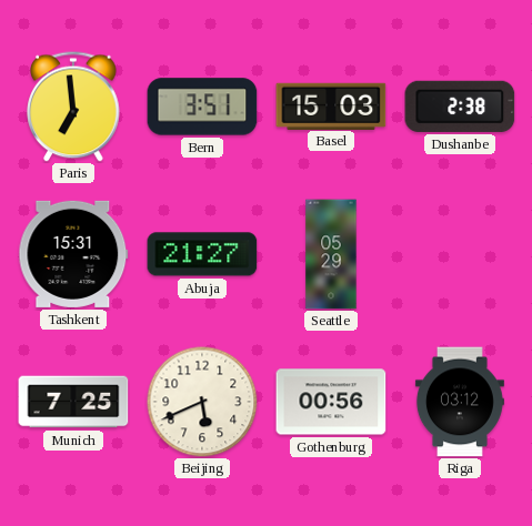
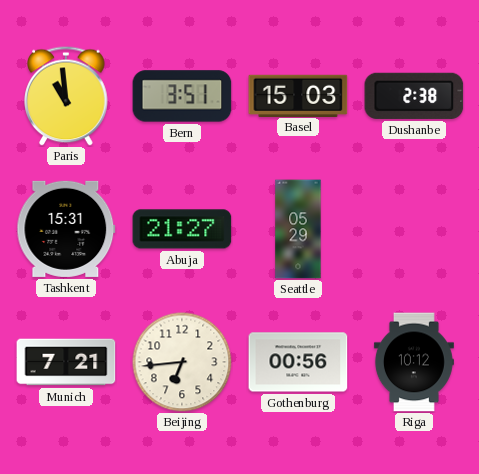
Paris: 6:59 -> 10:59 (66, 96)
Munich: 7:25 -> 7:21 (66, 362)
Beijing: 5:41 -> 6:44 (182, 362)
Riga: 03:12 -> 10:12 (414, 362)
